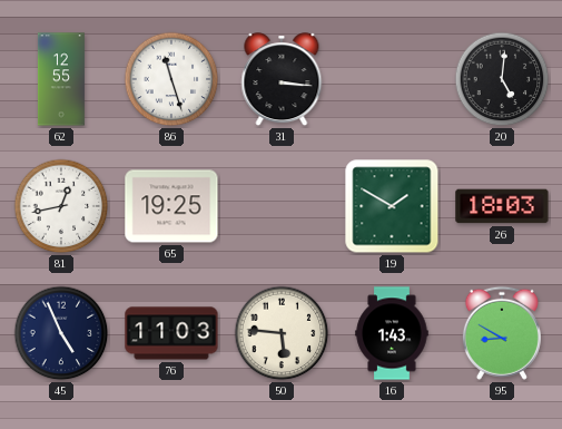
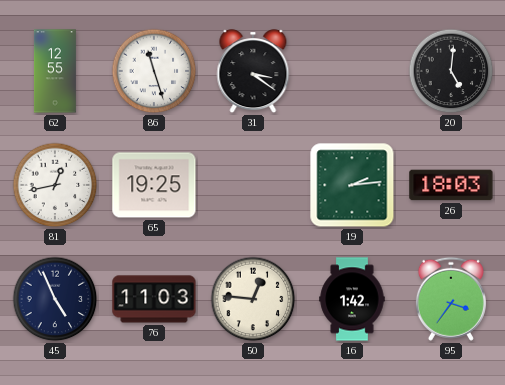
31: 3:16 -> 3:21 (253, 72)
19: 1:50 -> 2:14 (352, 185)
50: 5:46 -> 12:46 (253, 299)
16: 1:43 -> 1:42 (352, 299)
95: 8:50 -> 3:36 (451, 299)
